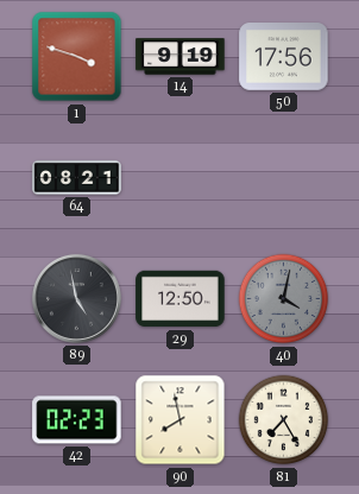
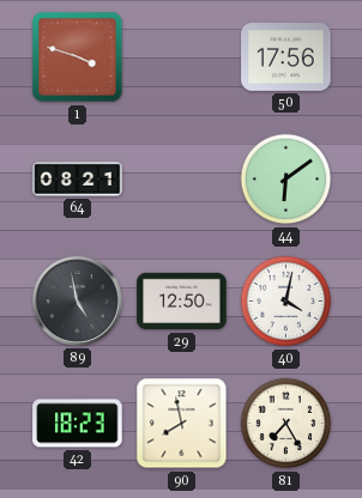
14: 9:19 -> none (181, 57)
44: none -> 6:09 (286, 180)
40 dial: grey -> white (286, 302)
42: 02:23 -> 18:23 (78, 424)
